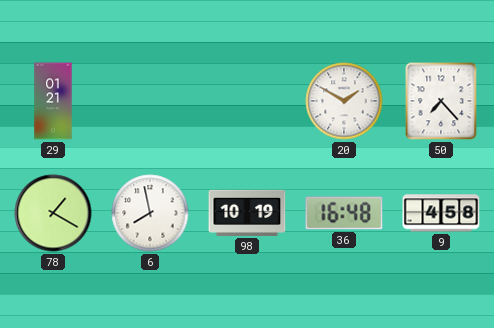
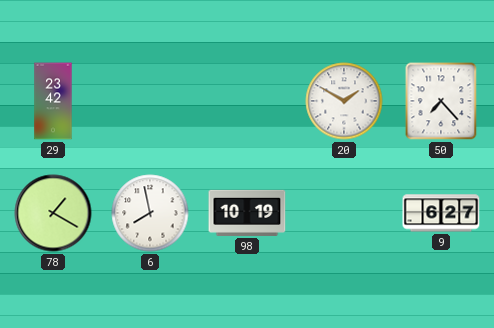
29: 01:21 -> 23:42 (53, 101)
36: 16:48 -> none (344, 213)
9: 4:58 -> 6:27 (441, 213)
